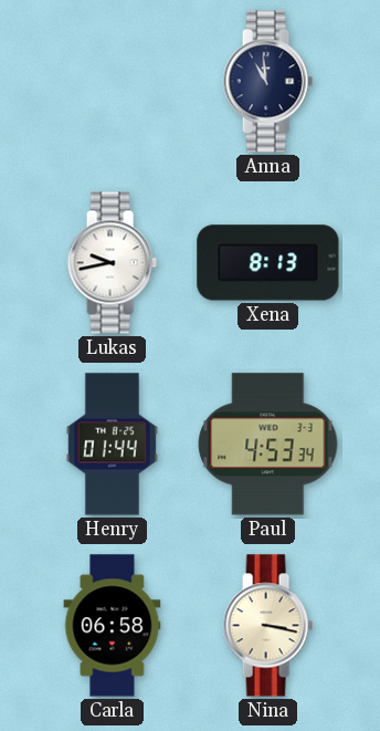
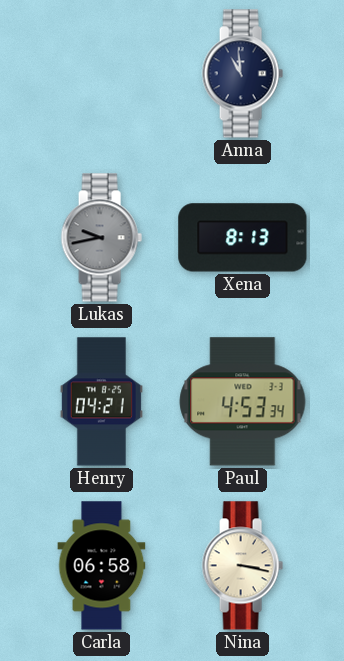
Lukas dial: white -> grey (101, 238)
Henry: 01:44 -> 04:21 (101, 402)
